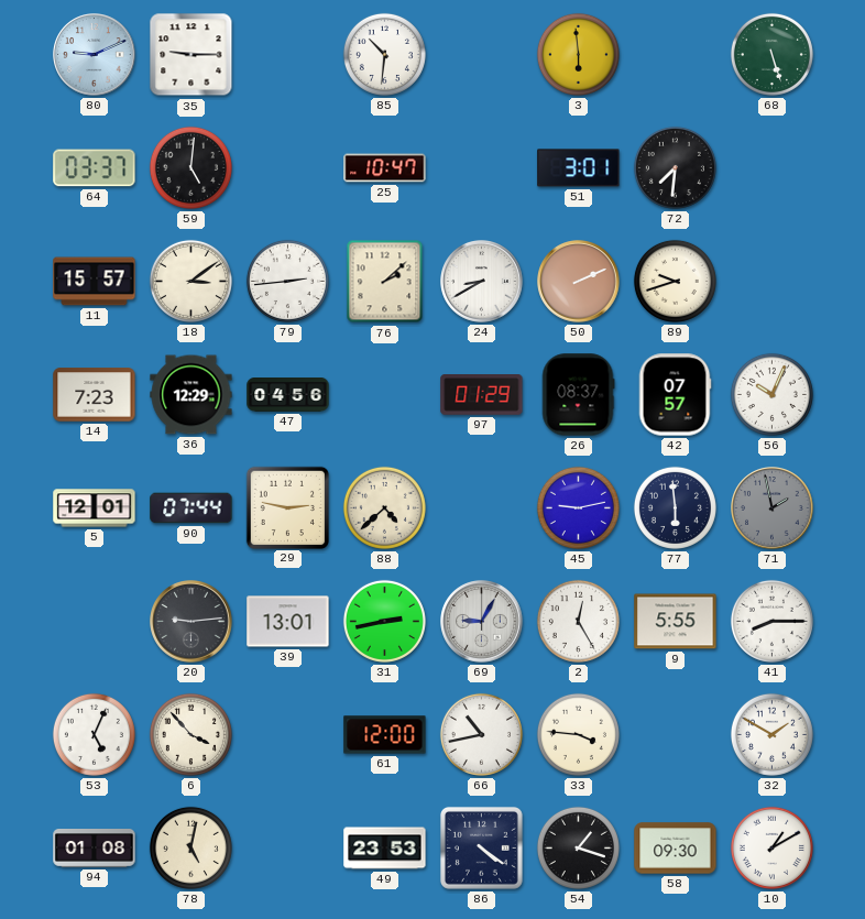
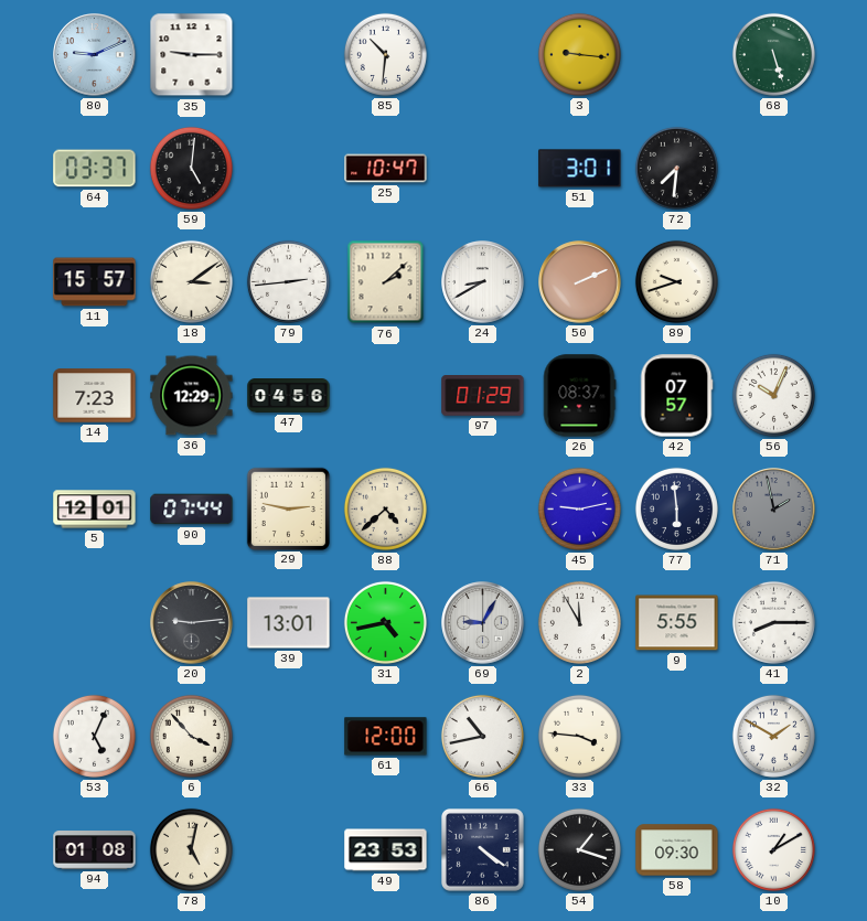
3: 5:59 -> 9:16 (579, 54)
31: 2:43 -> 4:43 (385, 622)
2: 12:25 -> 11:55 (579, 622)
